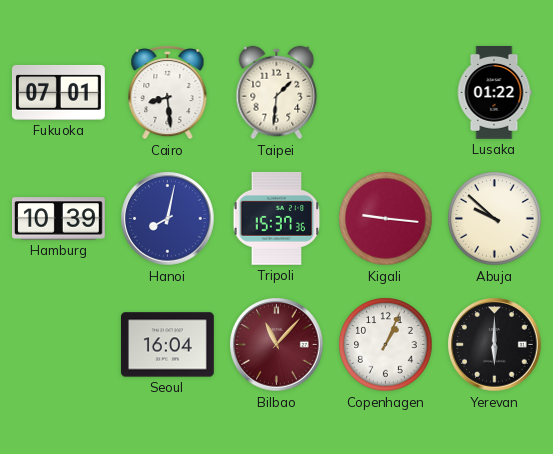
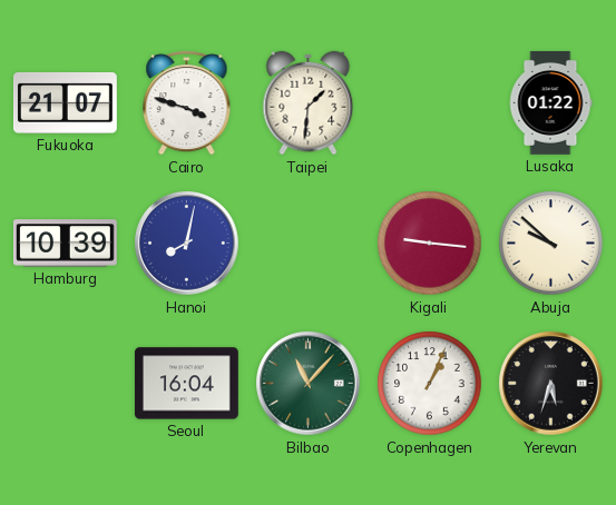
Fukuoka: 07:01 -> 21:07 (65, 102)
Cairo: 8:29 -> 3:48 (187, 102)
Tripoli: 15:37 -> none (277, 218)
Bilbao dial: burgundy -> green (309, 384)
Yerevan: 6:00 -> 5:33 (551, 384)
